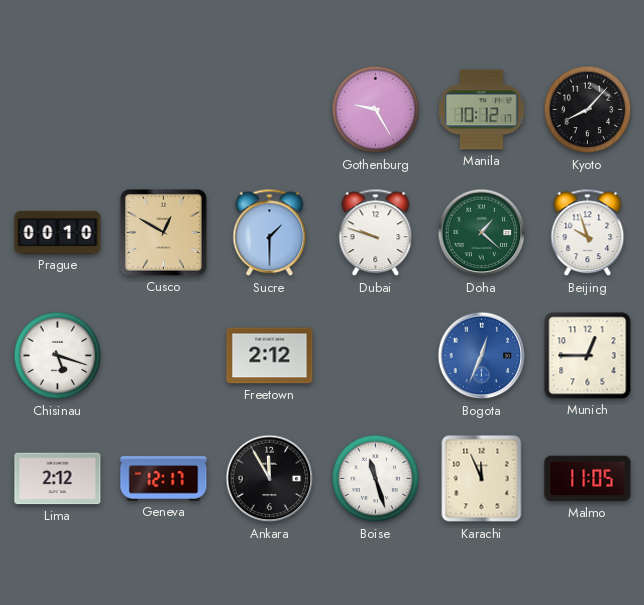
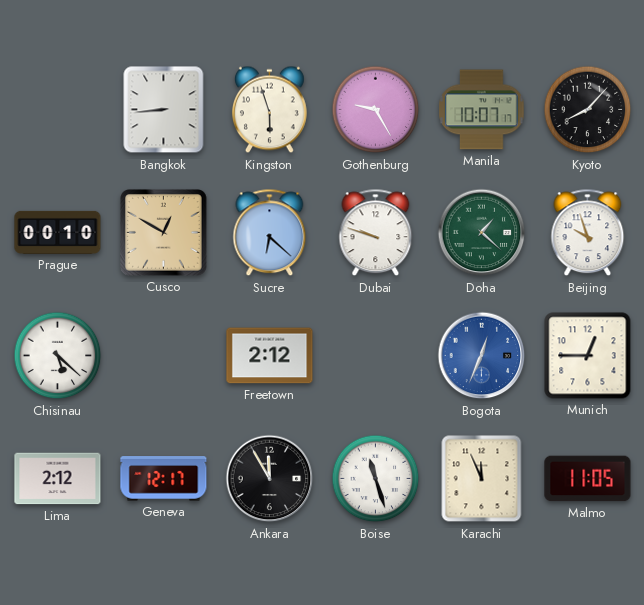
Bangkok: none -> 8:44 (164, 110)
Kingston: none -> 5:57 (269, 110)
Manila: 10:12 -> 10:07 (482, 110)
Sucre: 1:30 -> 6:22 (270, 233)
Chisinau: 5:18 -> 5:22 (58, 356)
